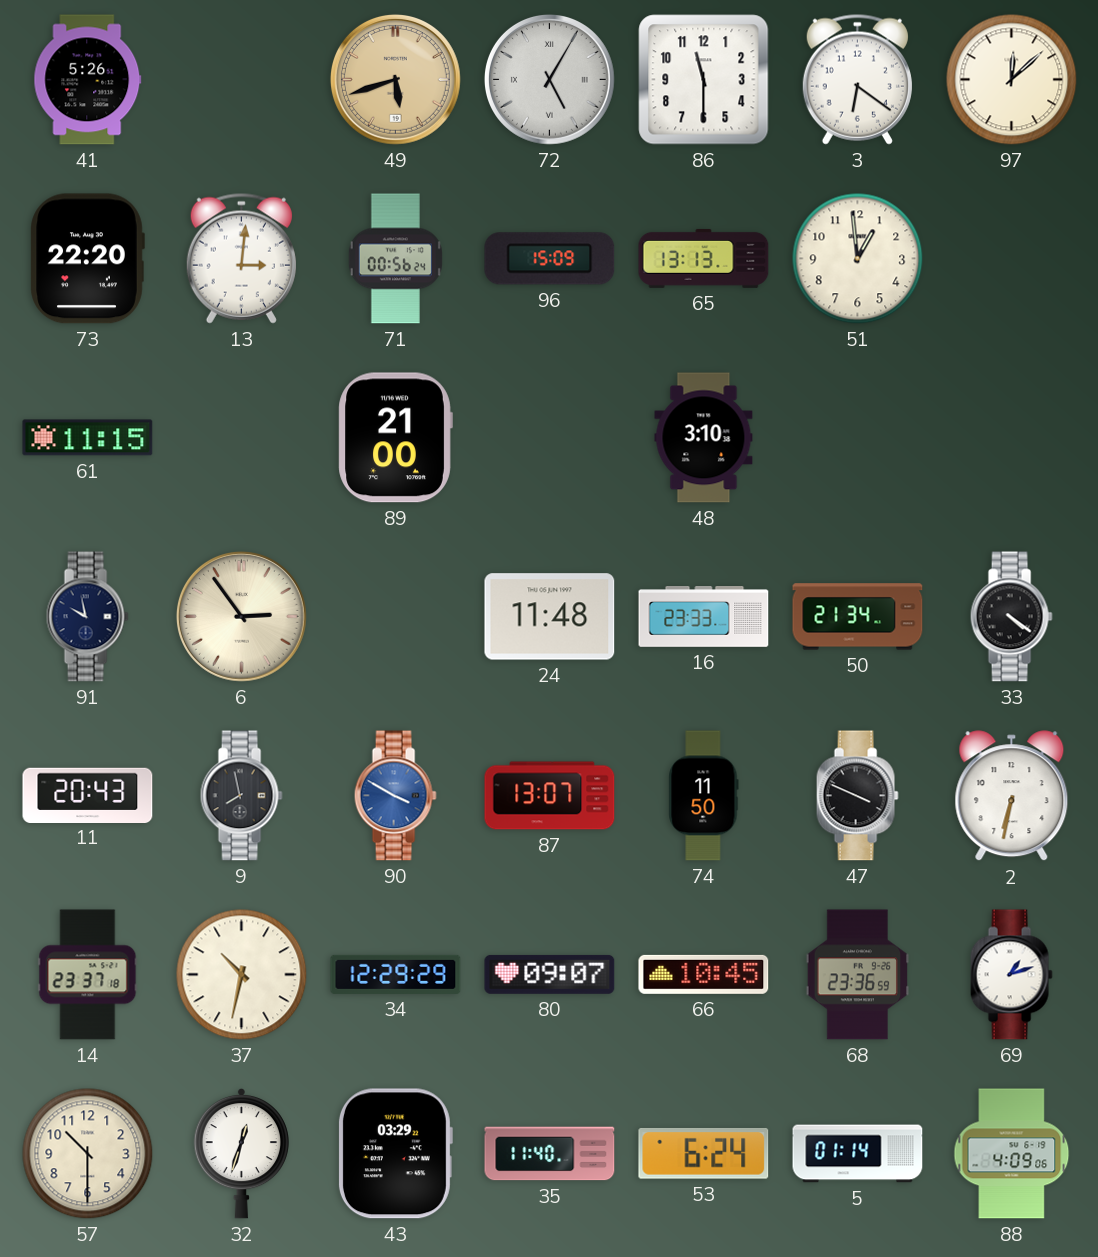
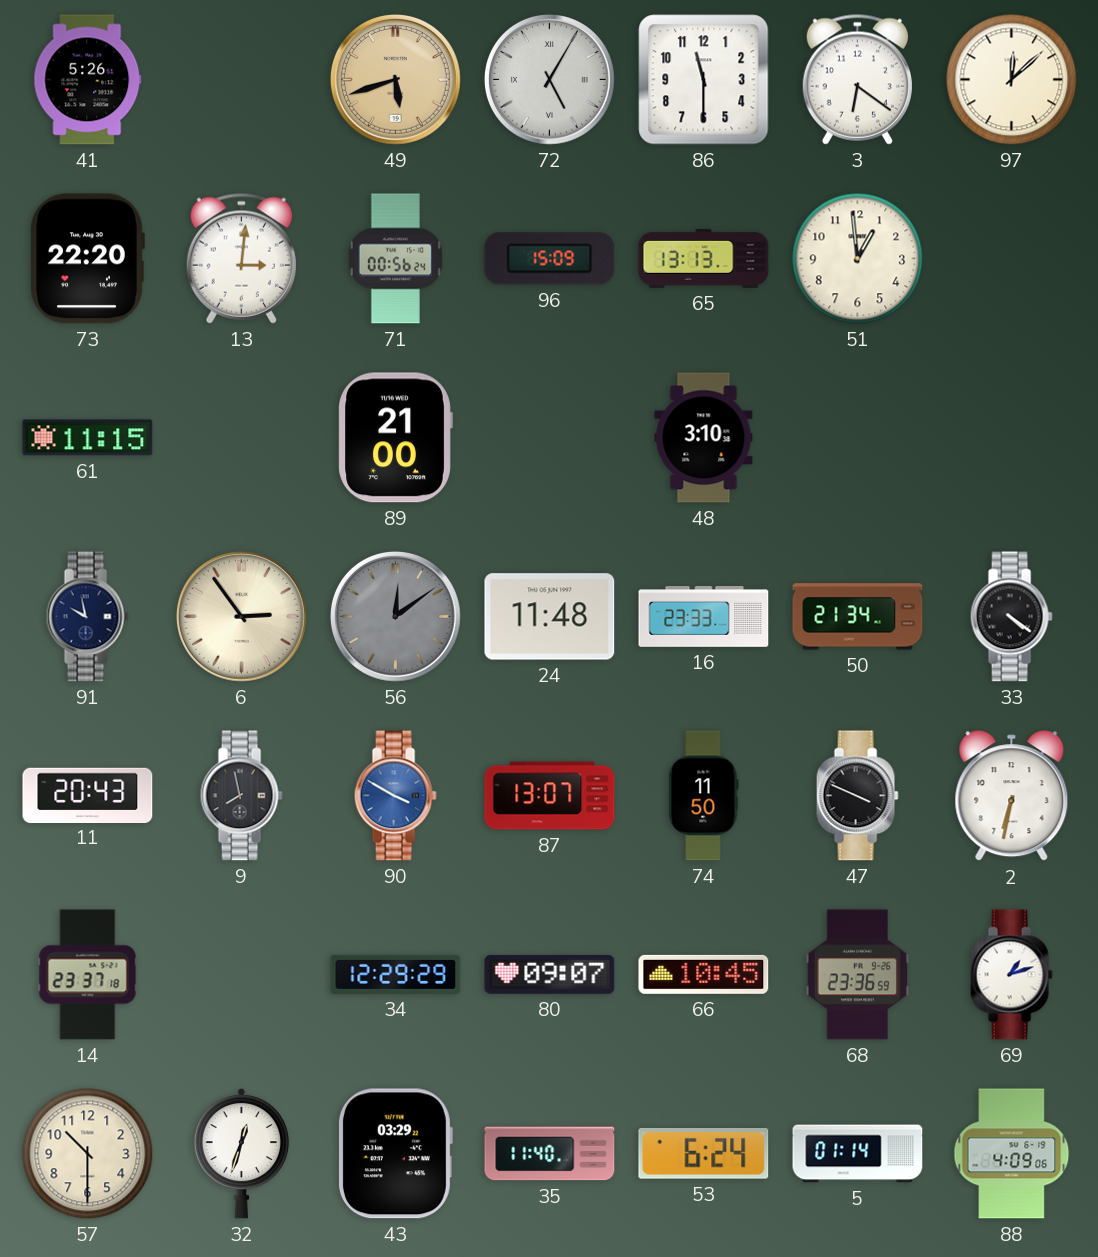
56: none -> 12:09 (395, 616)
37: 10:32 -> none (242, 975)
